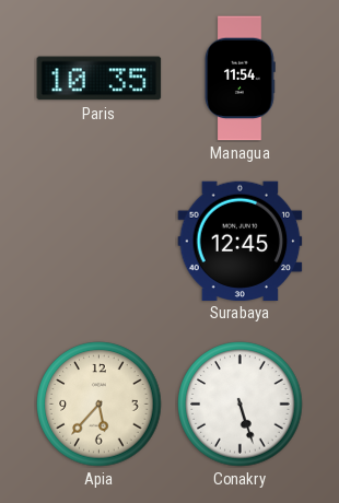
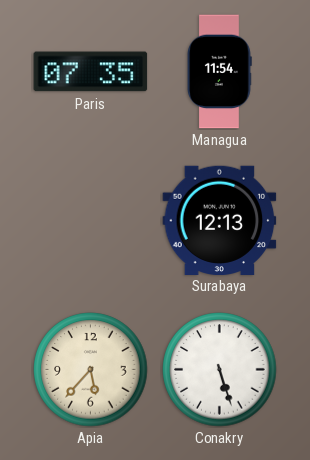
Paris: 10:35 -> 07:35 (91, 72)
Surabaya: 12:45 -> 12:13 (220, 220)
